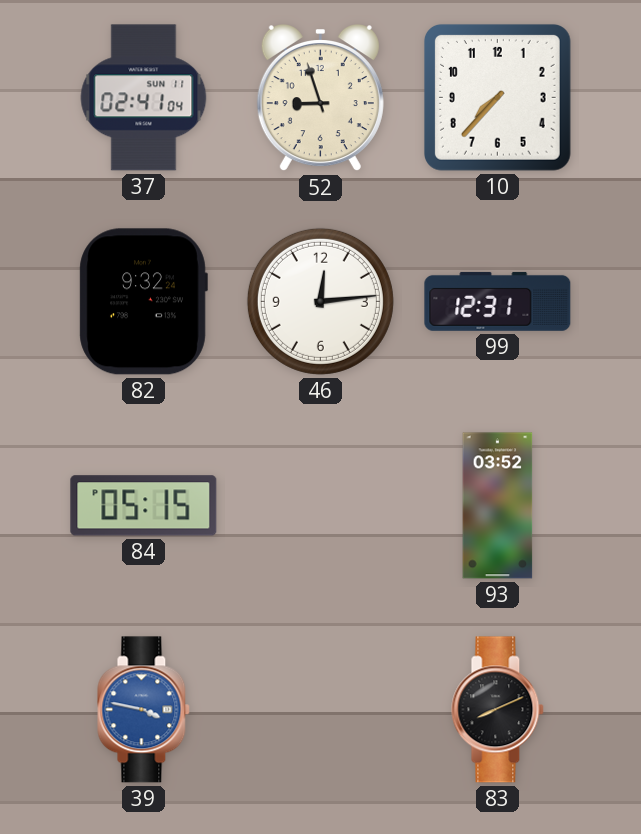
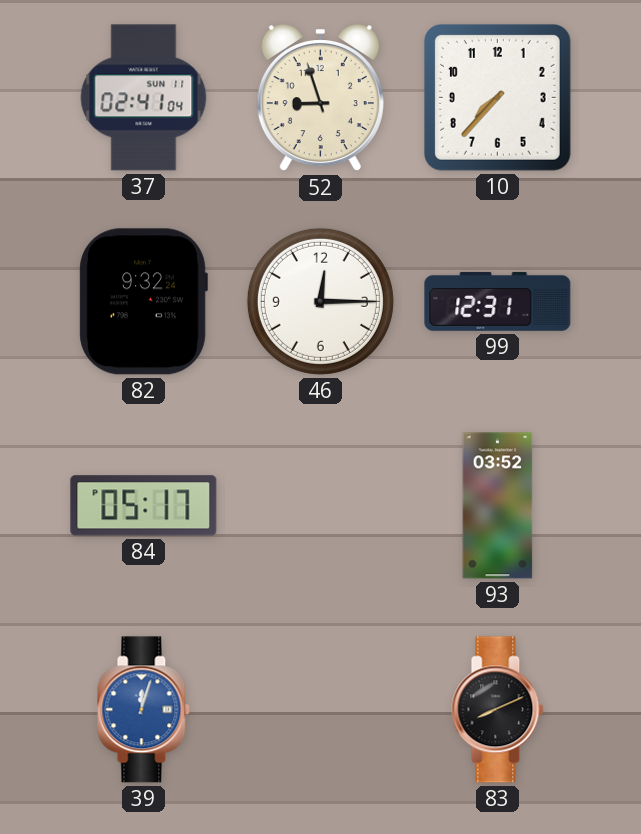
46: 12:14 -> 12:15 (320, 301)
84: 05:15 -> 05:17 (144, 506)
39: 3:47 -> 12:03 (144, 710)
